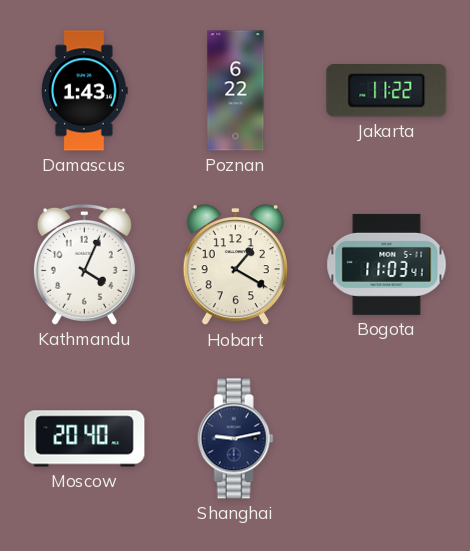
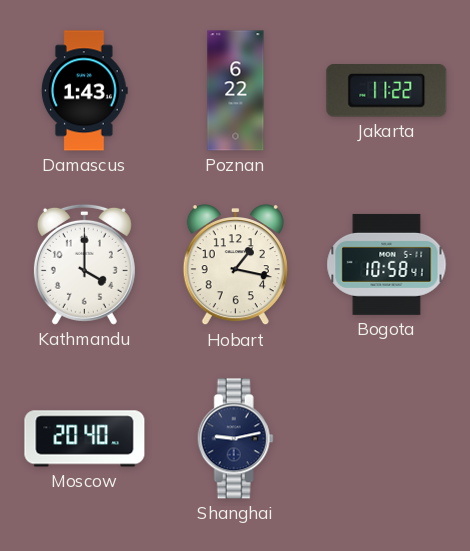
Kathmandu: 4:04 -> 4:00 (84, 264)
Hobart: 1:20 -> 1:17 (235, 265)
Bogota: 11:03 -> 10:58 (387, 264)
